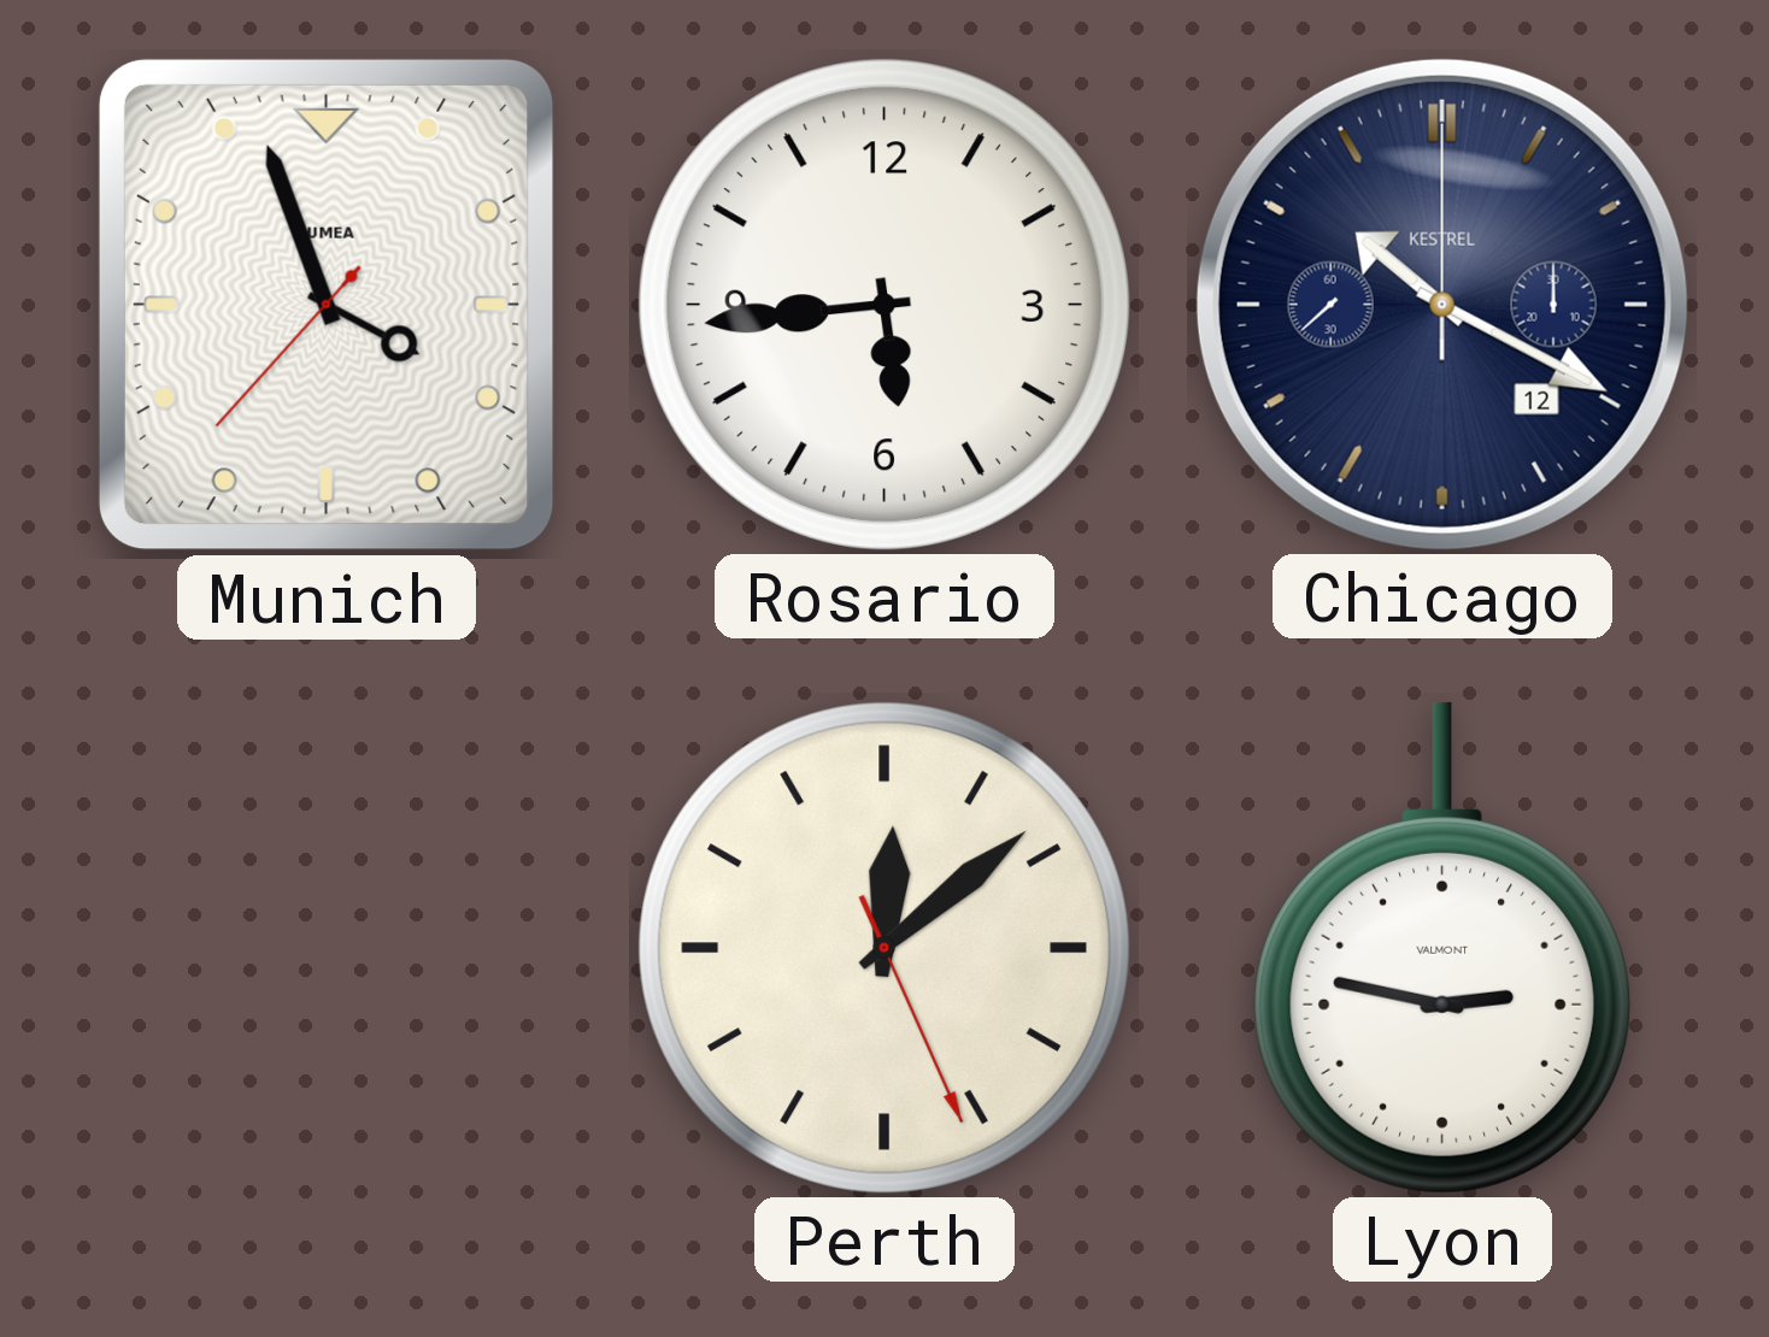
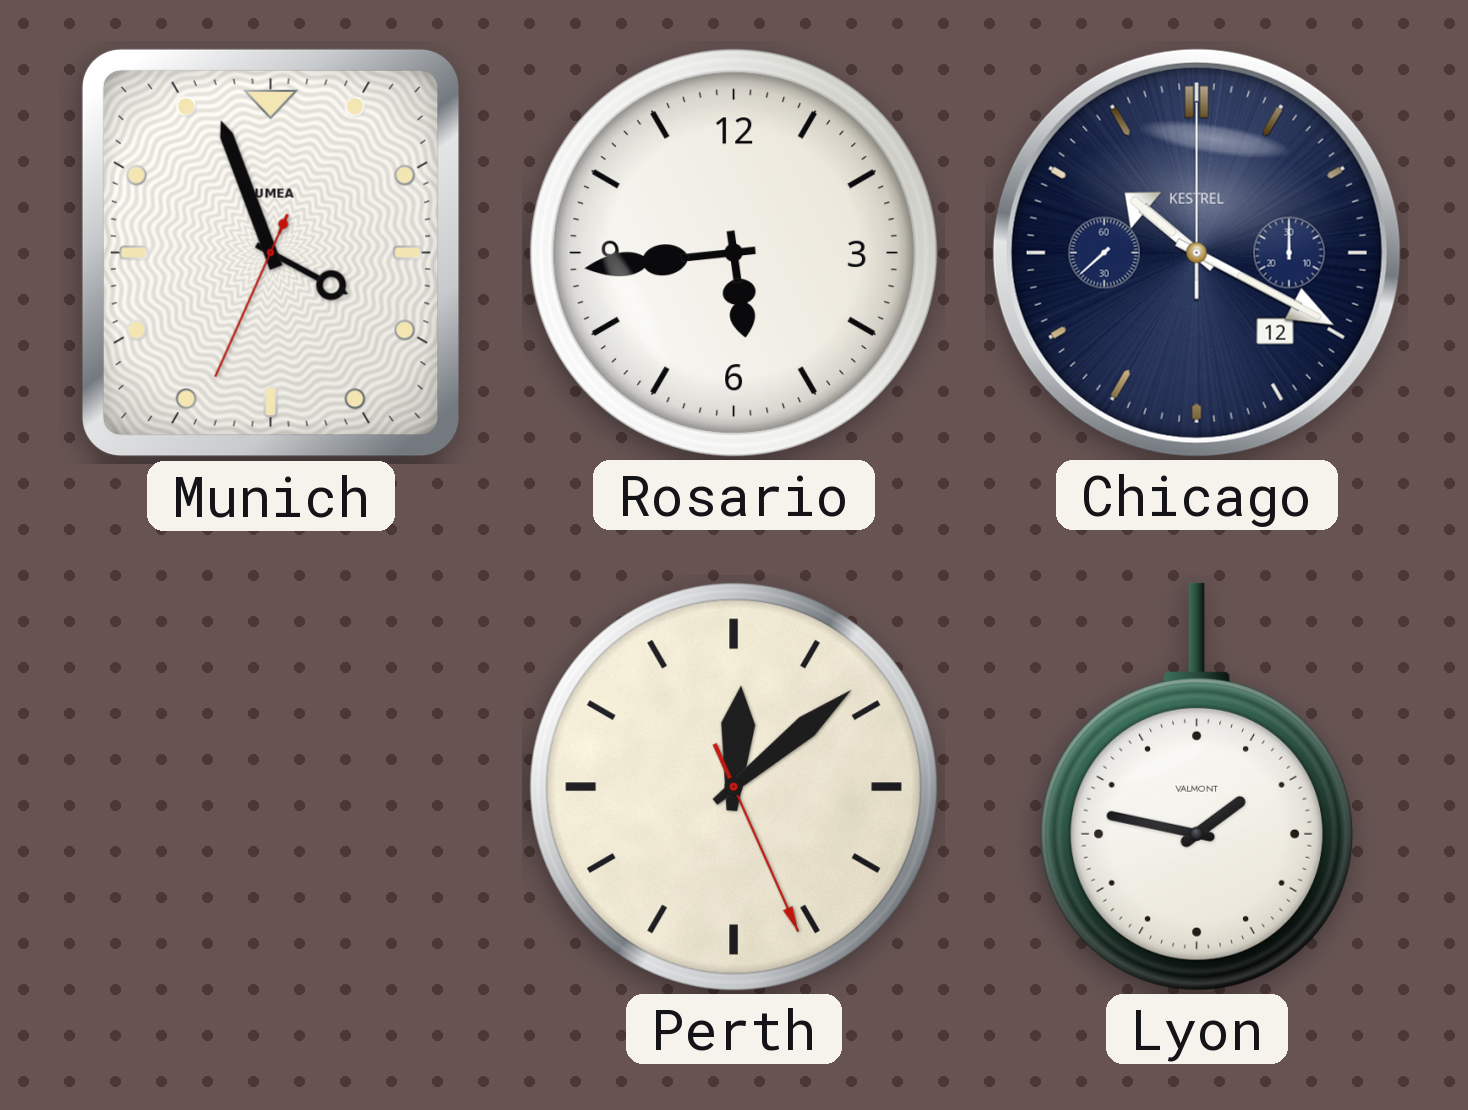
Munich: 3:56:37 -> 3:56:34 (271, 253)
Lyon: 2:47 -> 1:47 (1197, 787)
